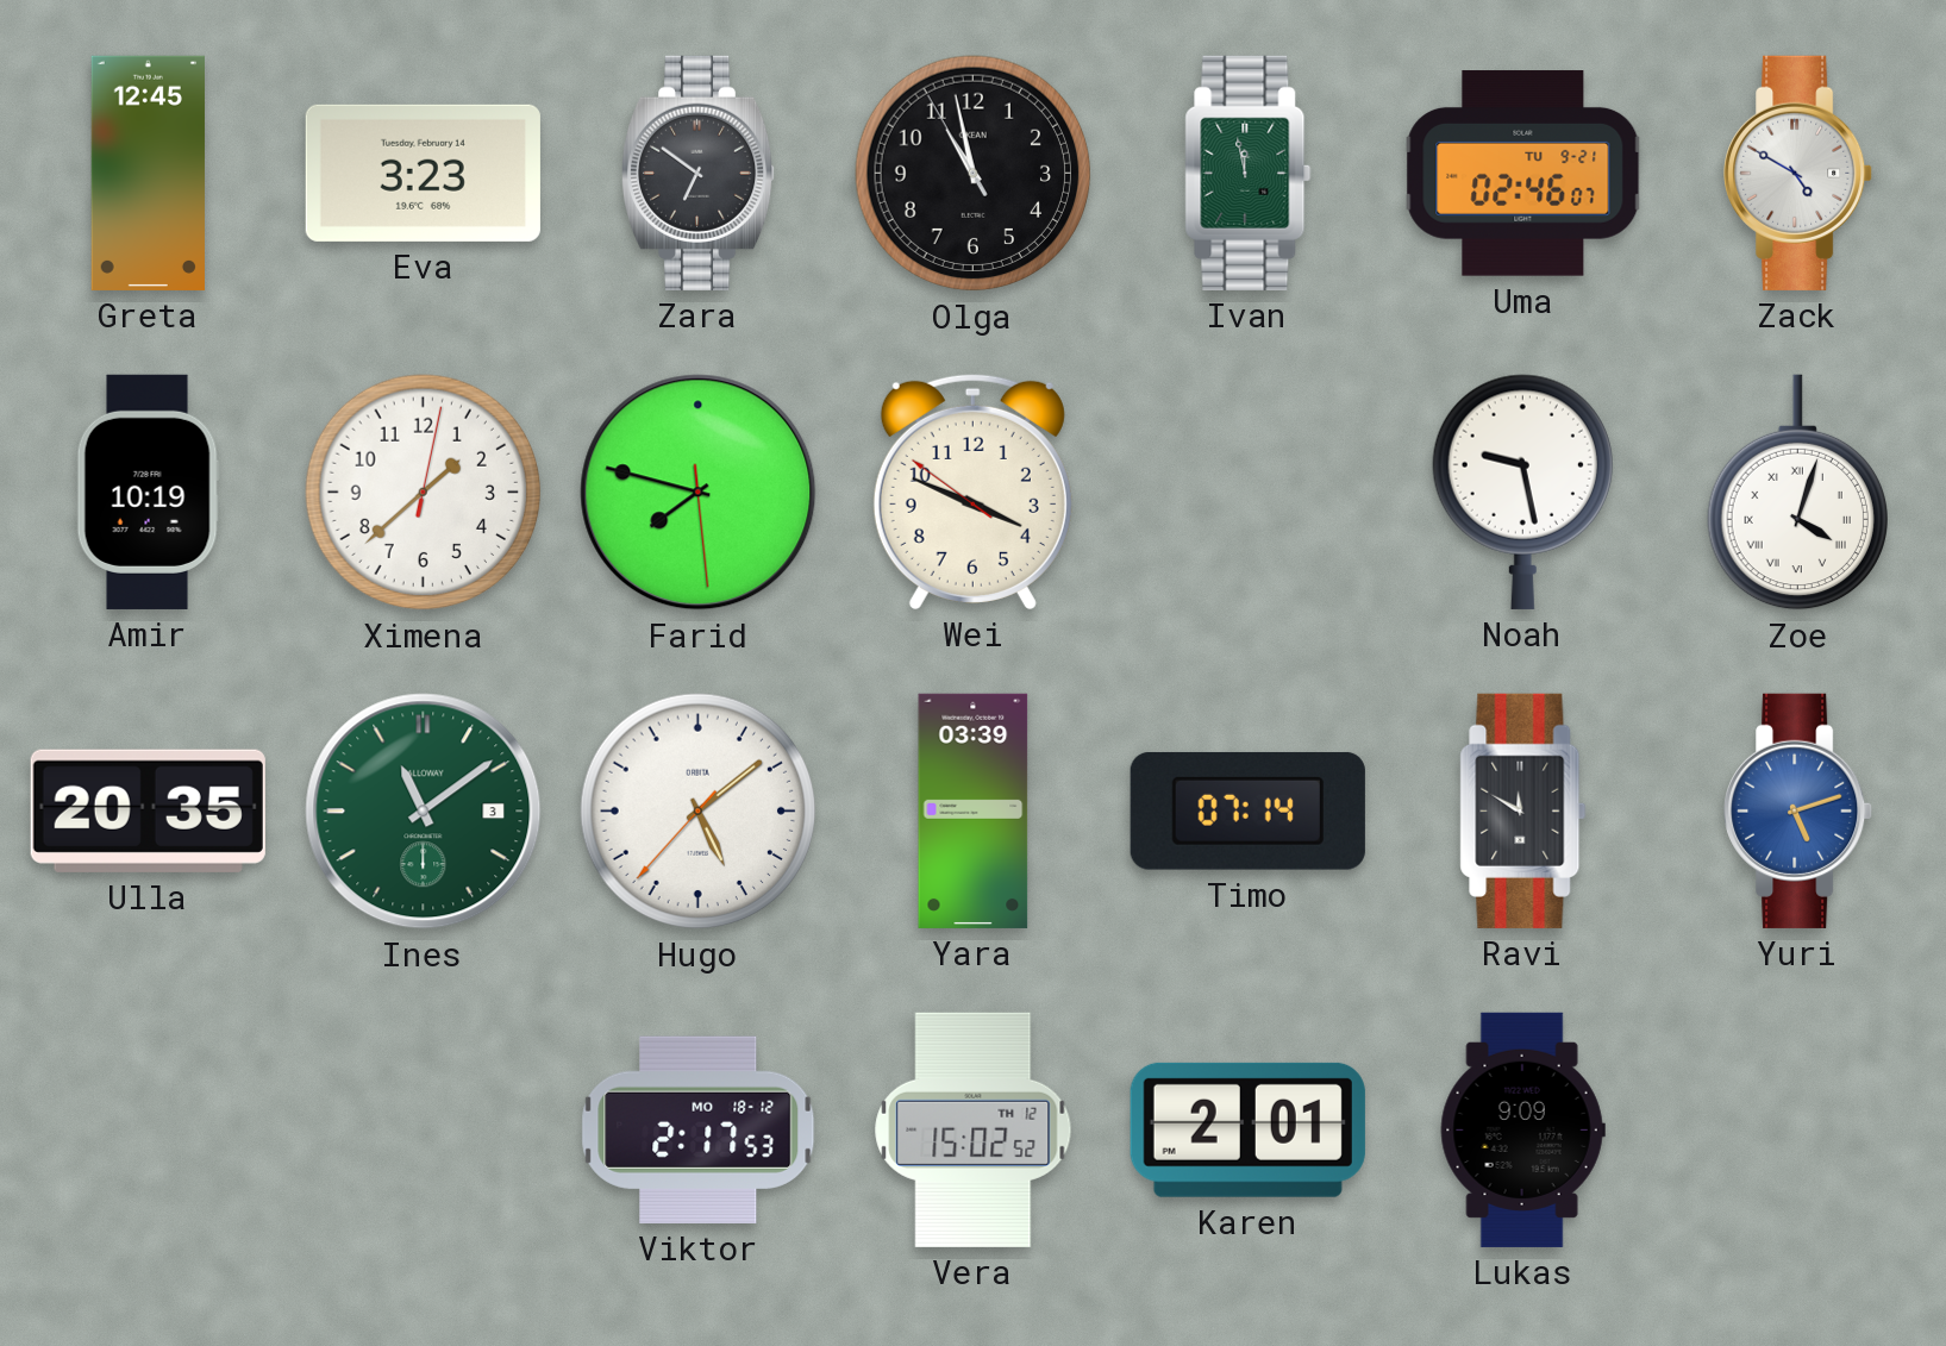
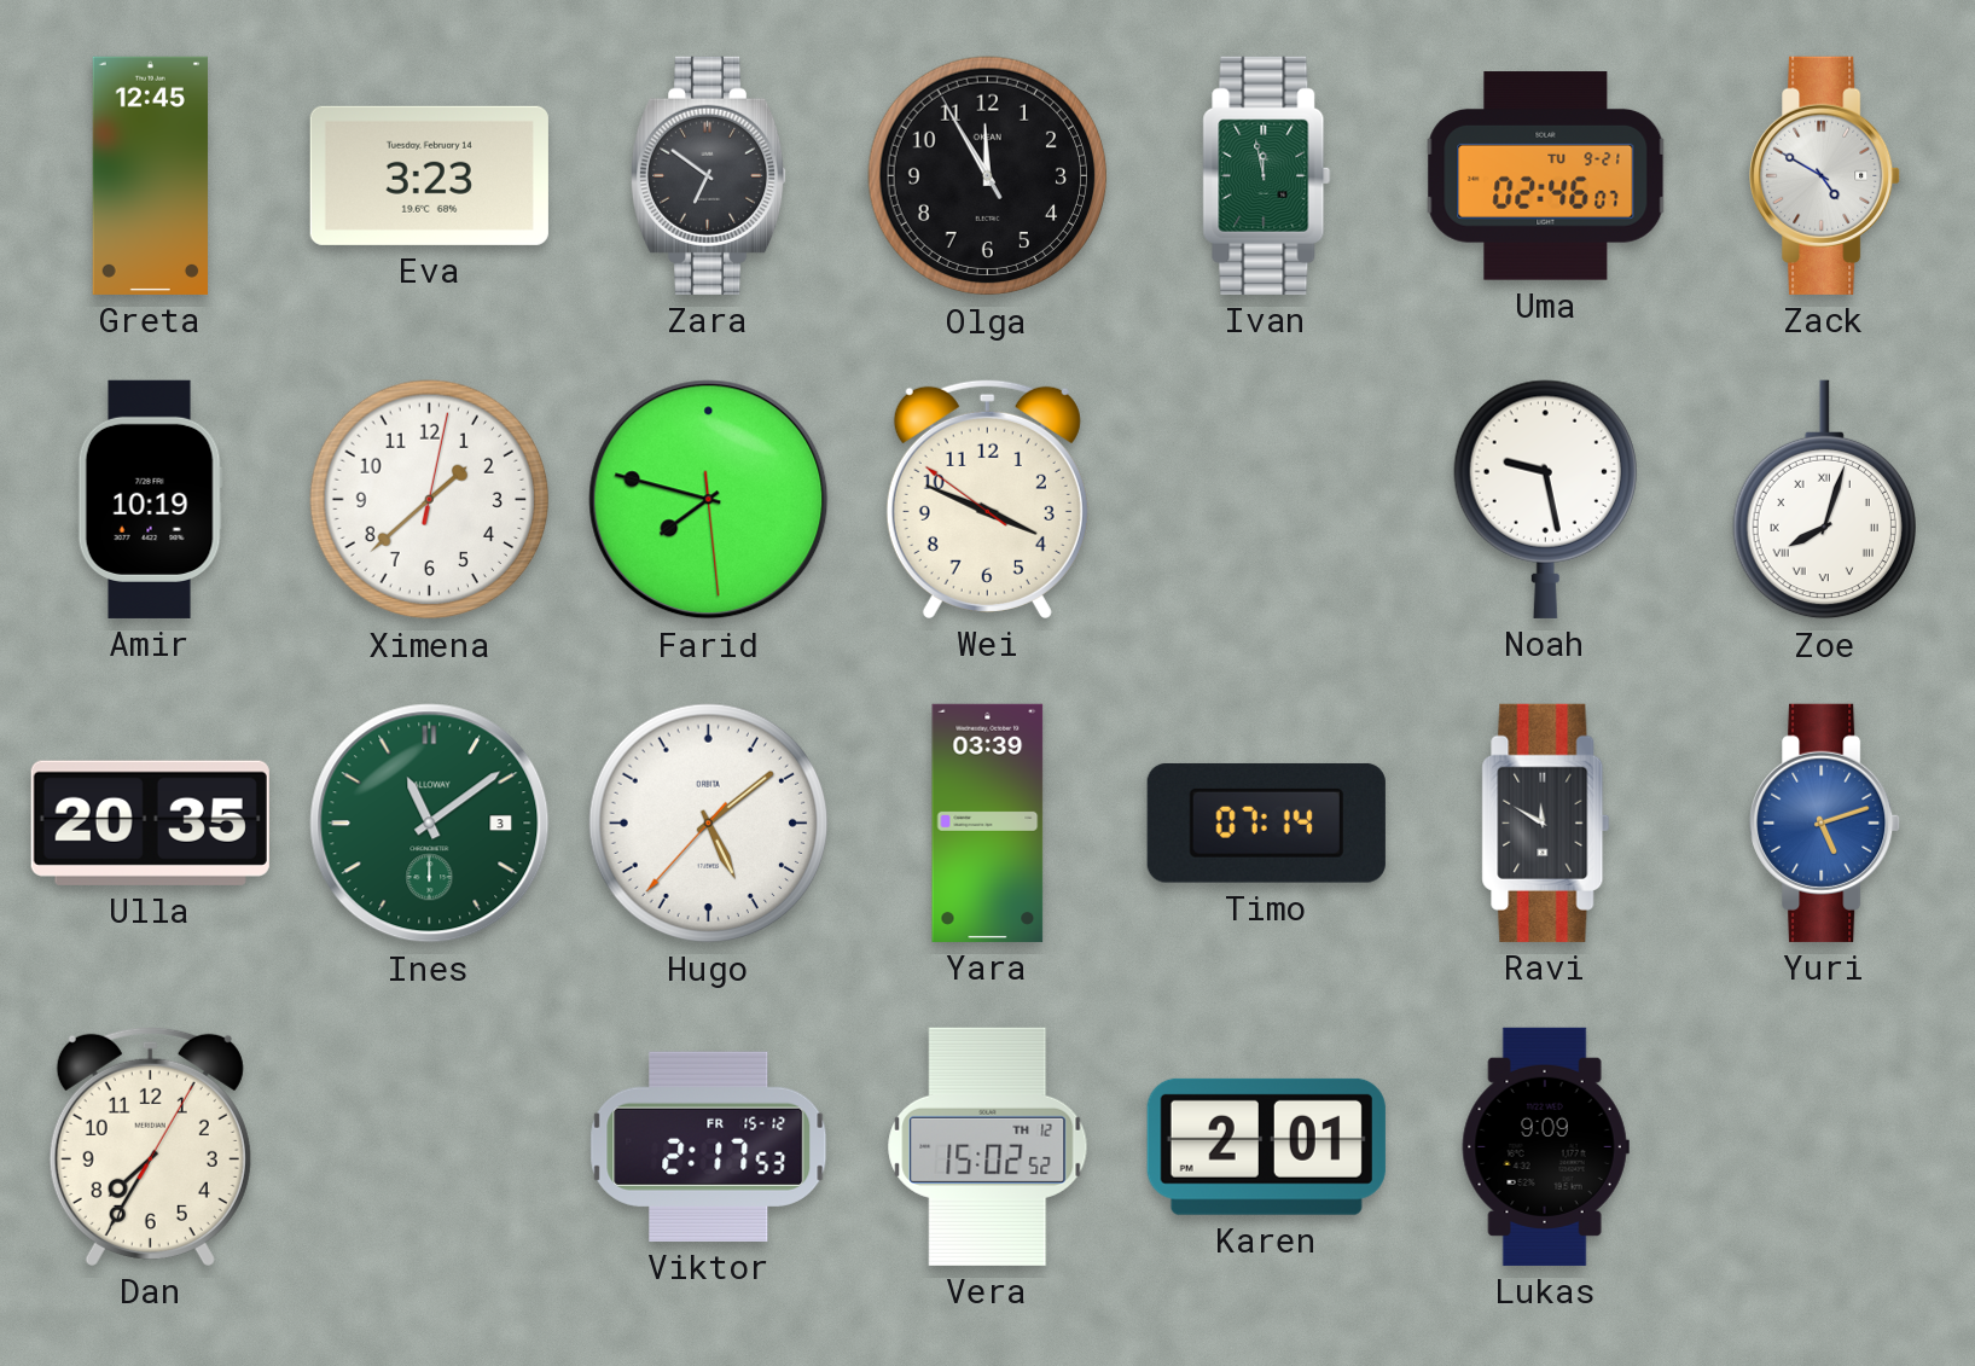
Olga: 10:57 -> 11:54 (988, 176)
Zoe: 4:03 -> 8:03 (1824, 500)
Dan: none -> 7:35 (150, 1146)
Viktor date: MO 18-12 -> FR 15-12 (709, 1146)
